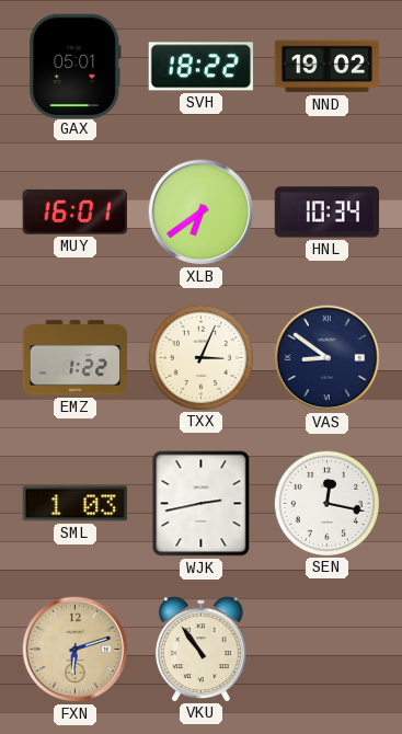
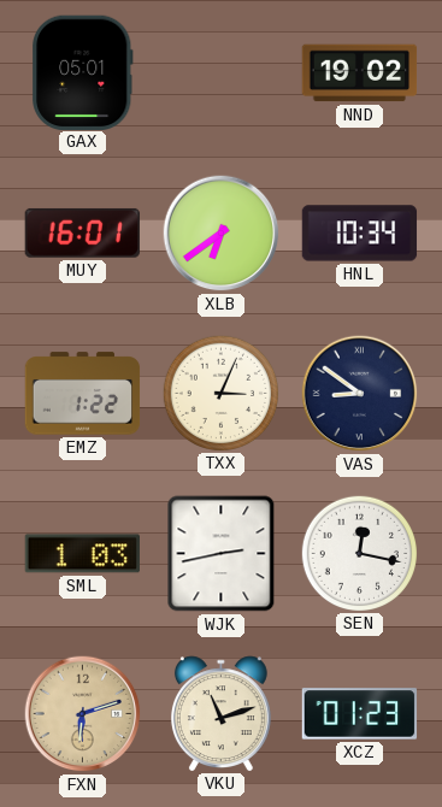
SVH: 18:22 -> none (200, 67)
VKU: 10:54 -> 11:12 (220, 713)
XCZ: none -> 01:23 (360, 714)
